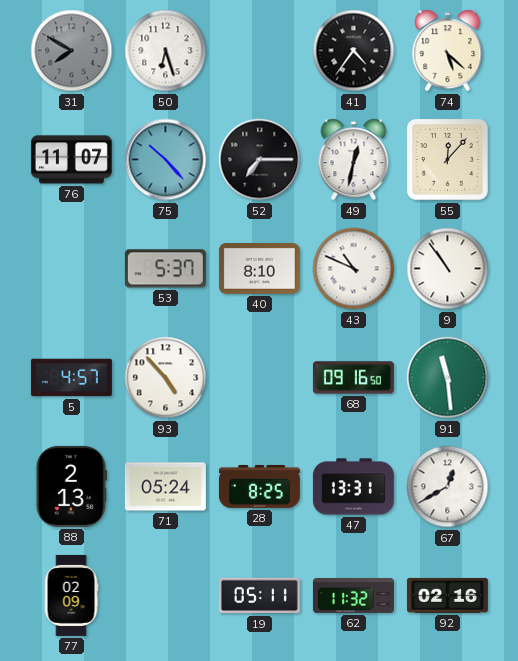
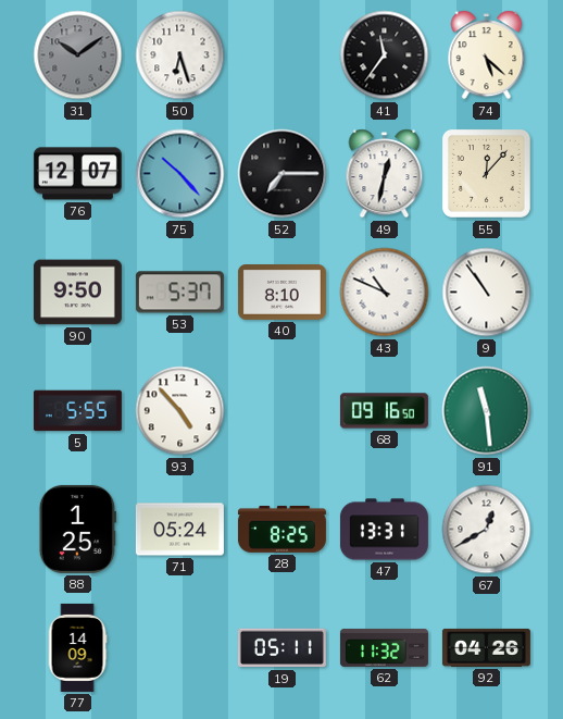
31: 7:50 -> 10:09 (78, 55)
41: 4:36 -> 11:36 (385, 55)
76: 11:07 -> 12:07 (77, 174)
90: none -> 9:50 (77, 293)
5: 4:57 -> 5:55 (77, 411)
88: 2:13 -> 1:25 (77, 529)
77: 02:09 -> 14:09 (77, 647)
92: 02:16 -> 04:26 (486, 647)
